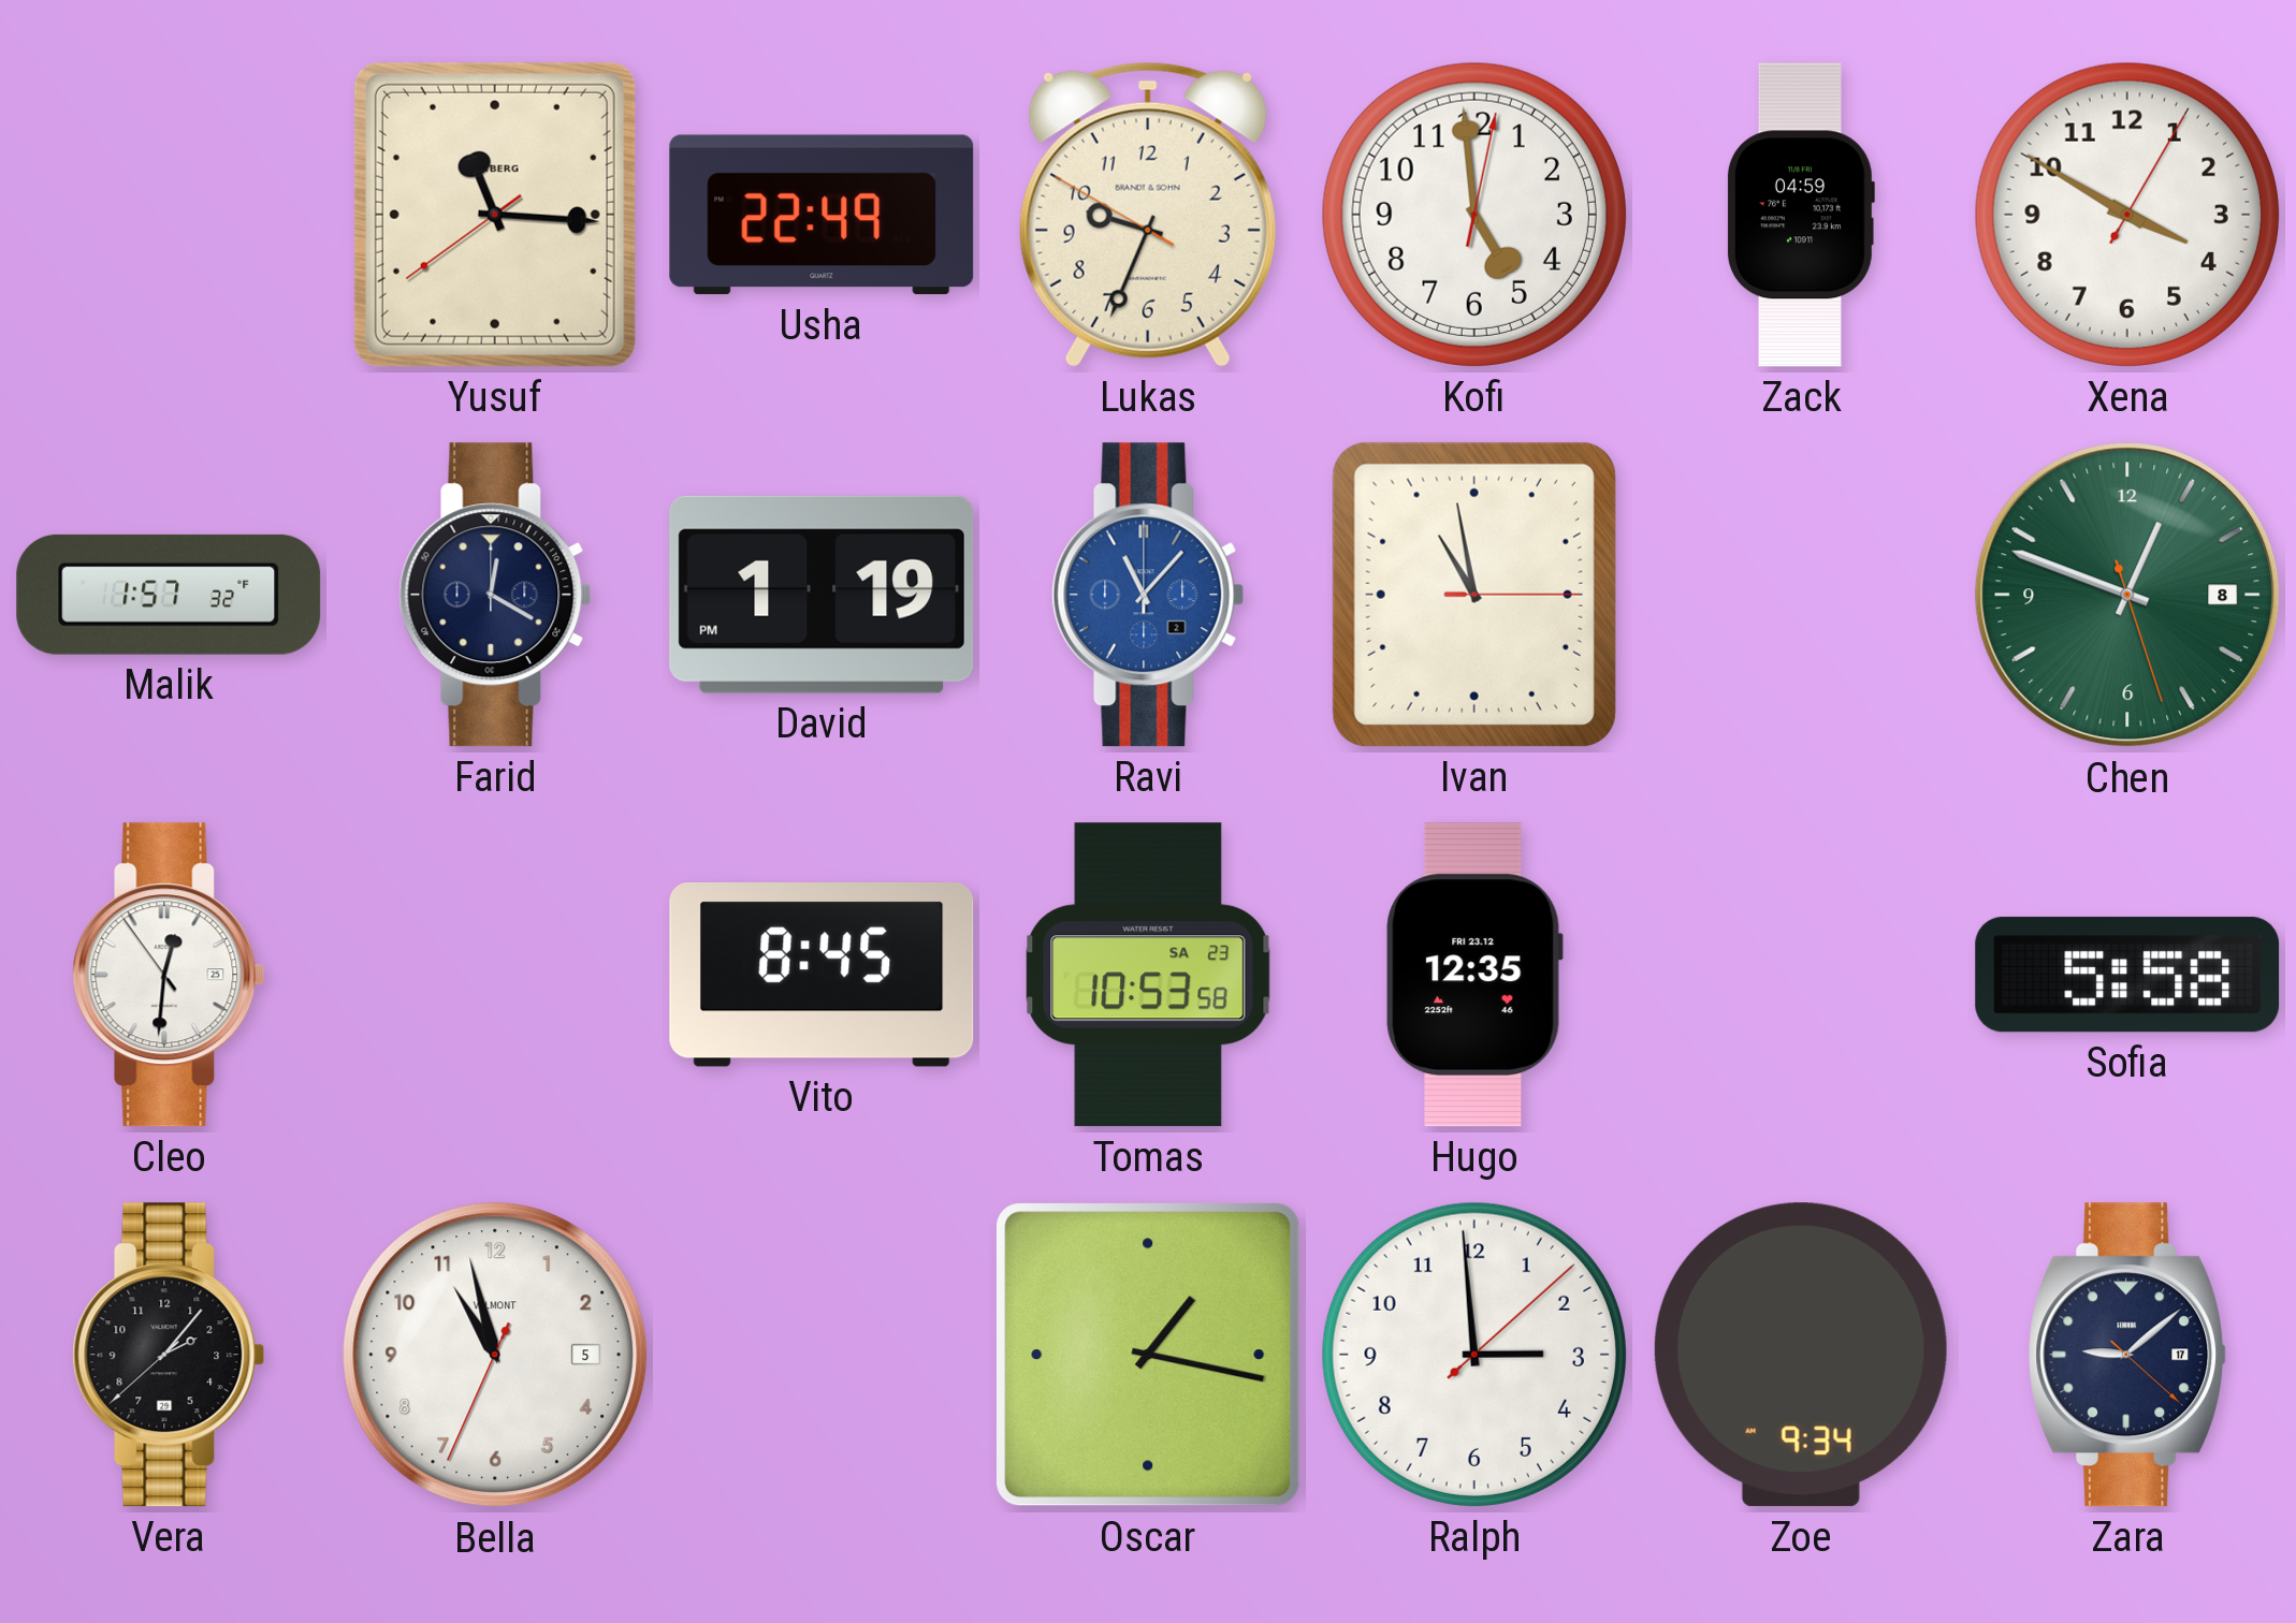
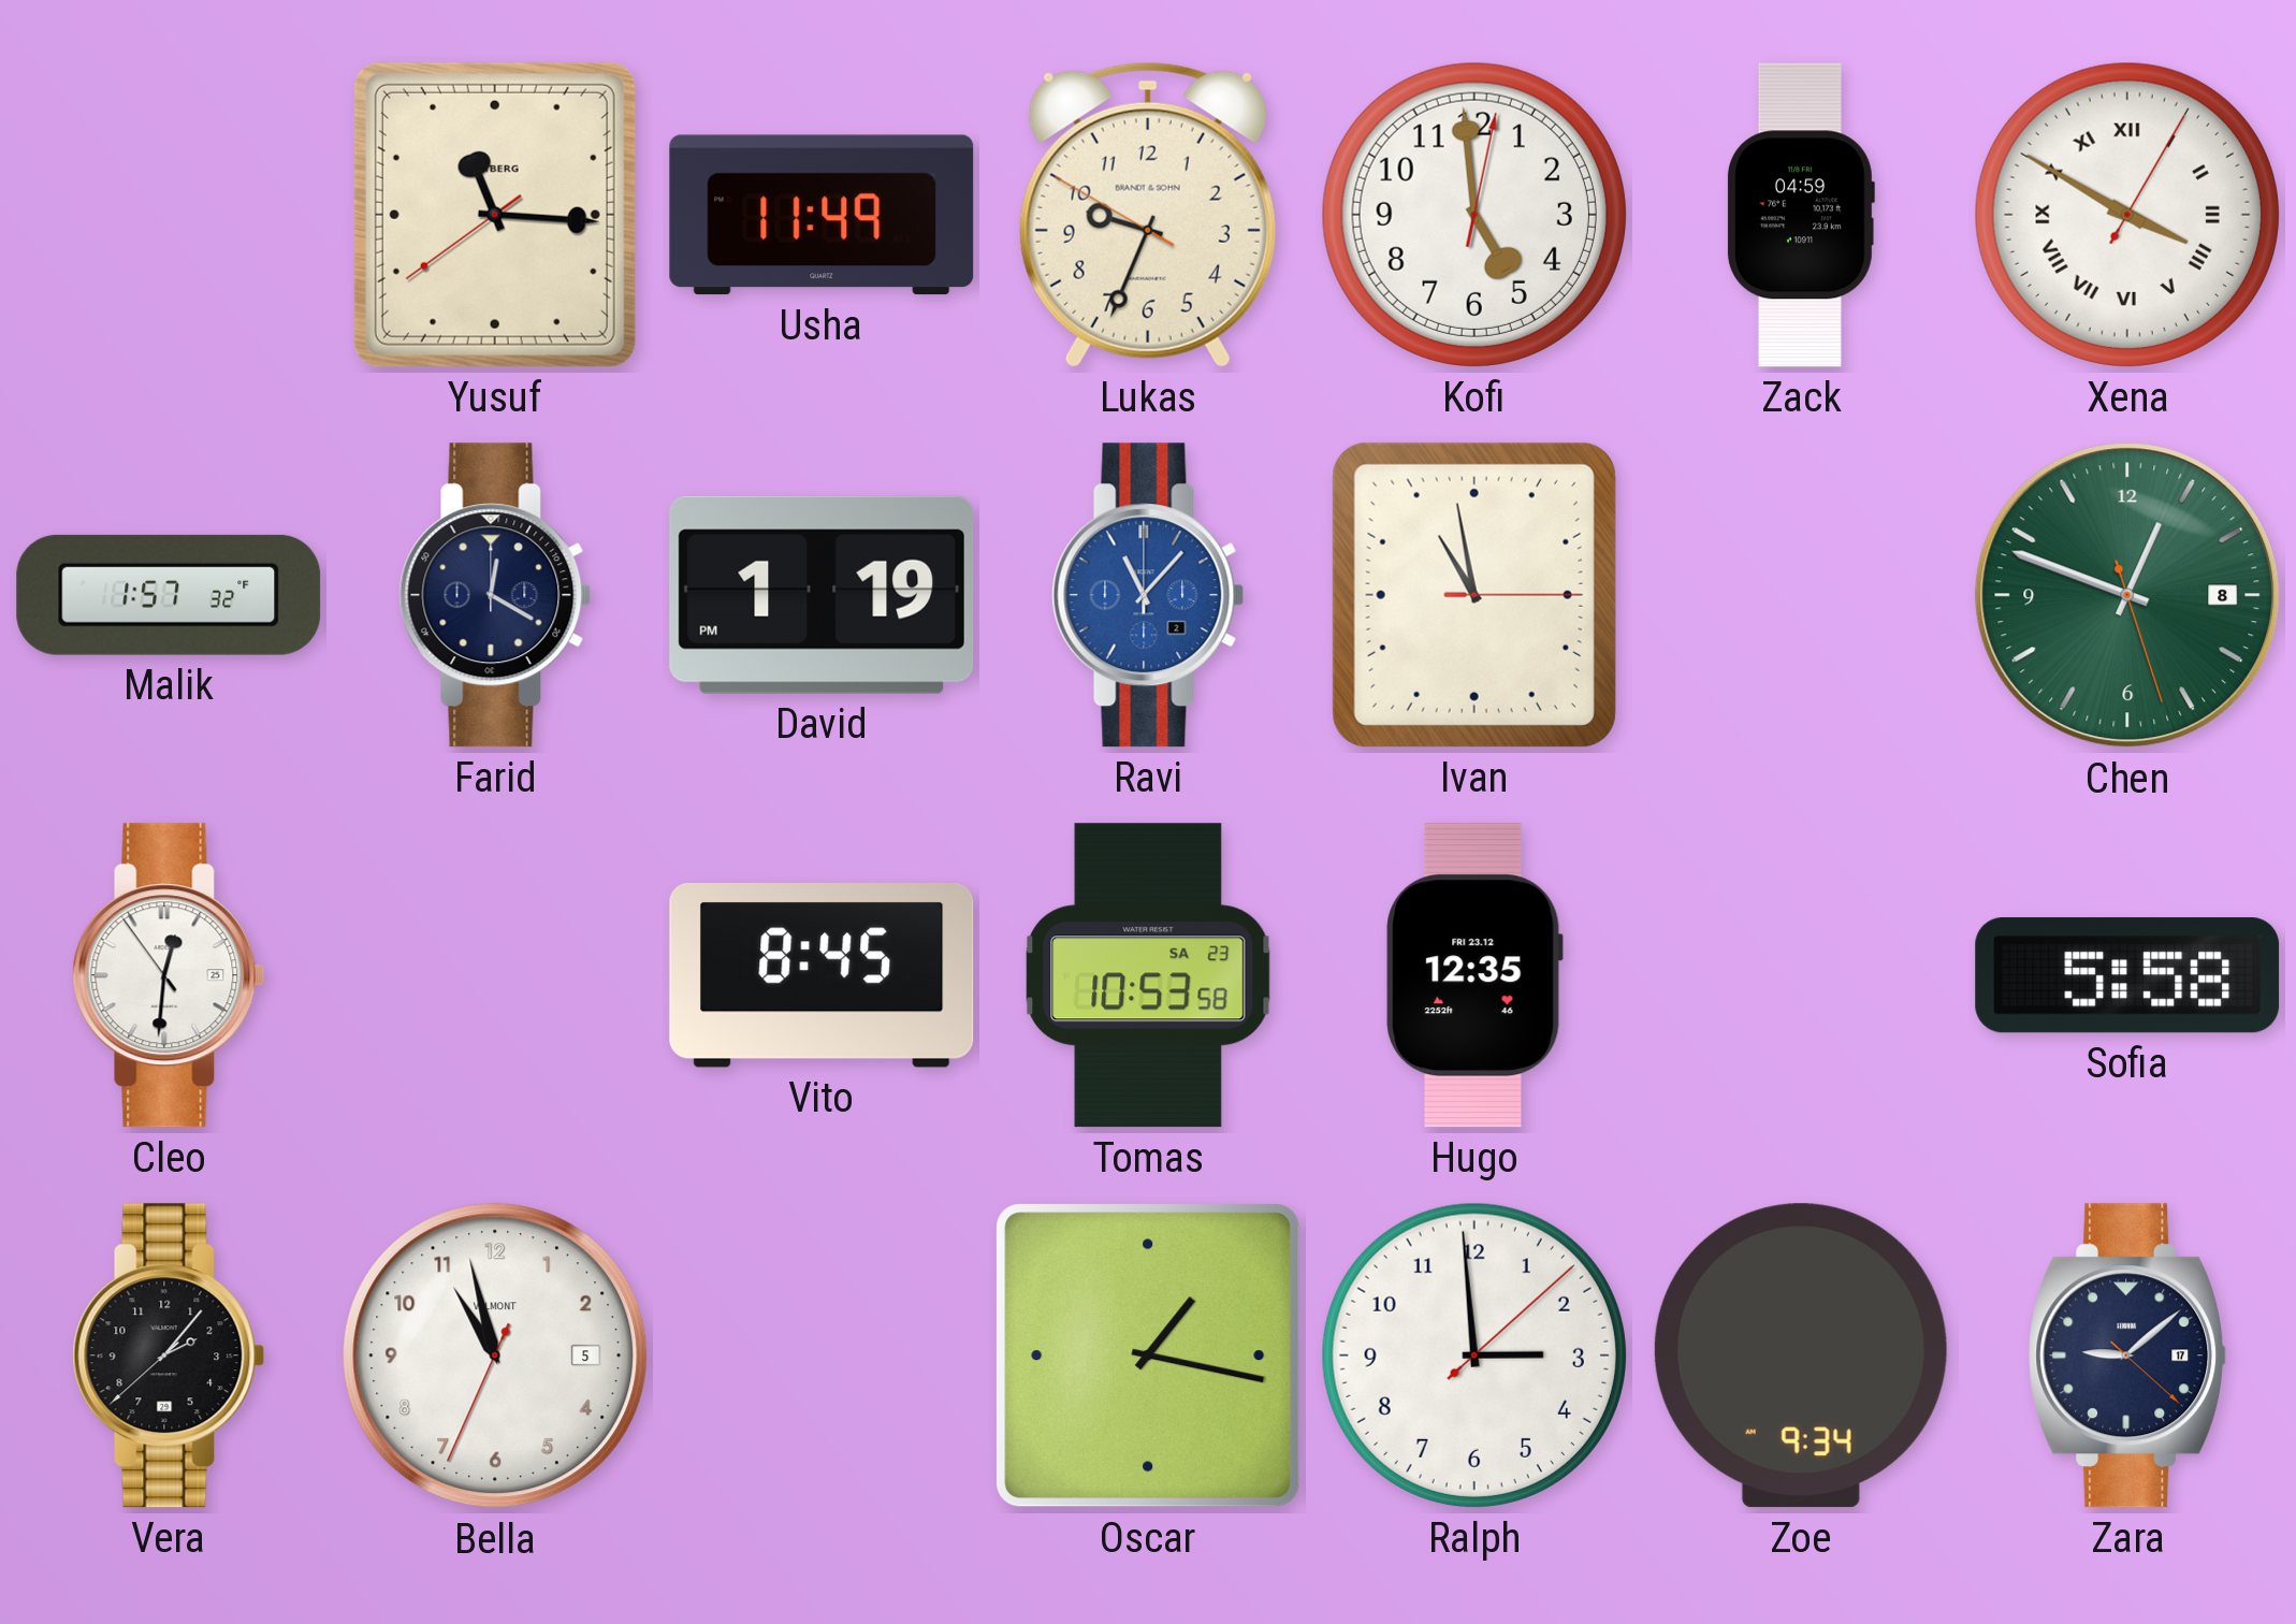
Usha: 22:49 -> 11:49 (822, 215)
Xena numerals: Arabic -> Roman (2127, 215)
